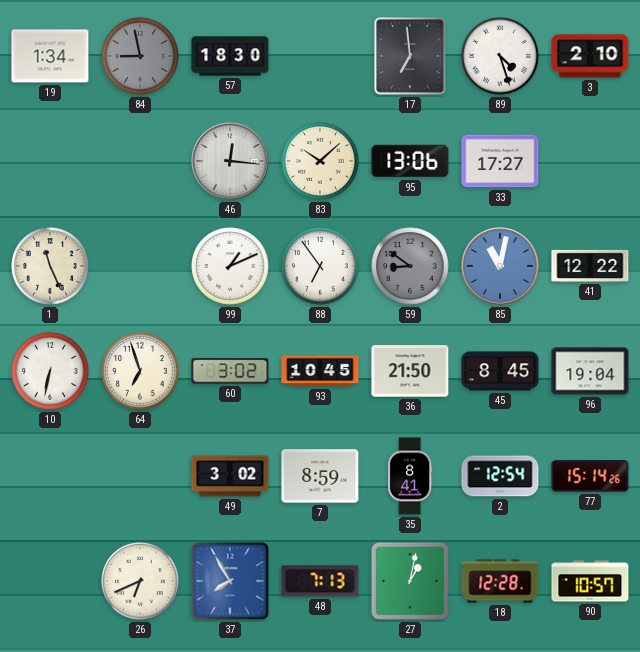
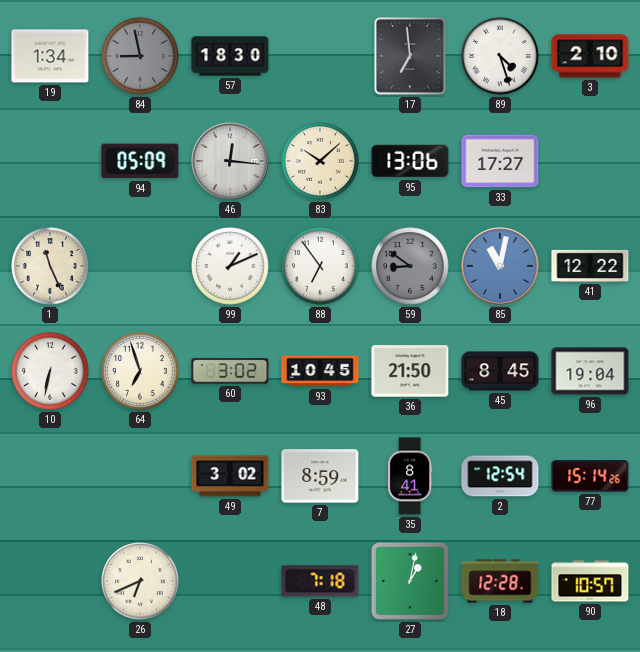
94: none -> 05:09 (140, 161)
37: 7:55 -> none (230, 581)
48: 7:13 -> 7:18 (320, 581)
